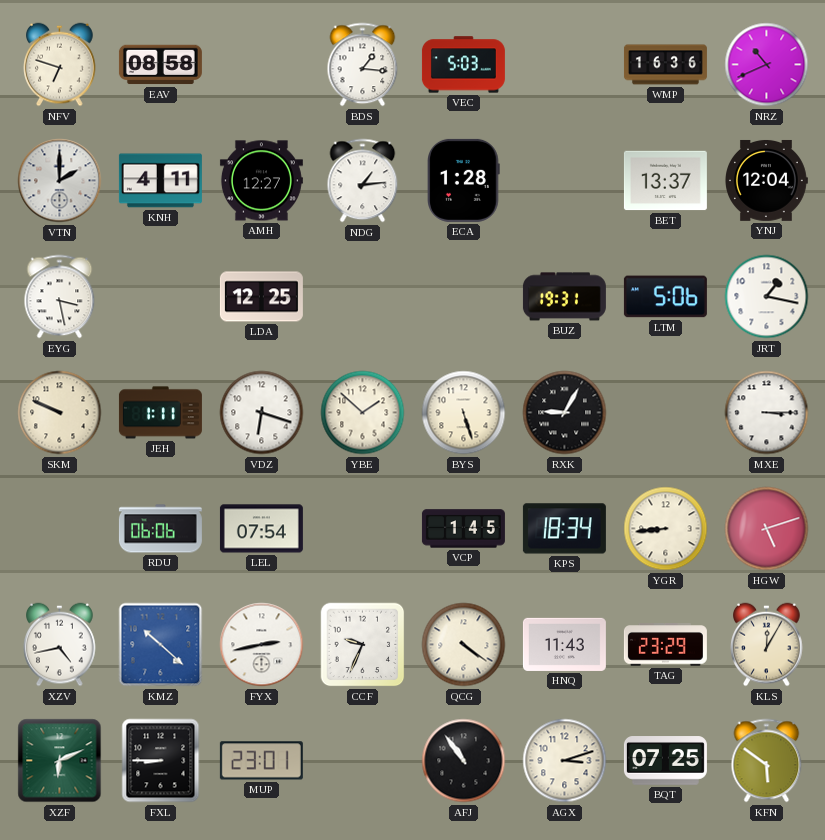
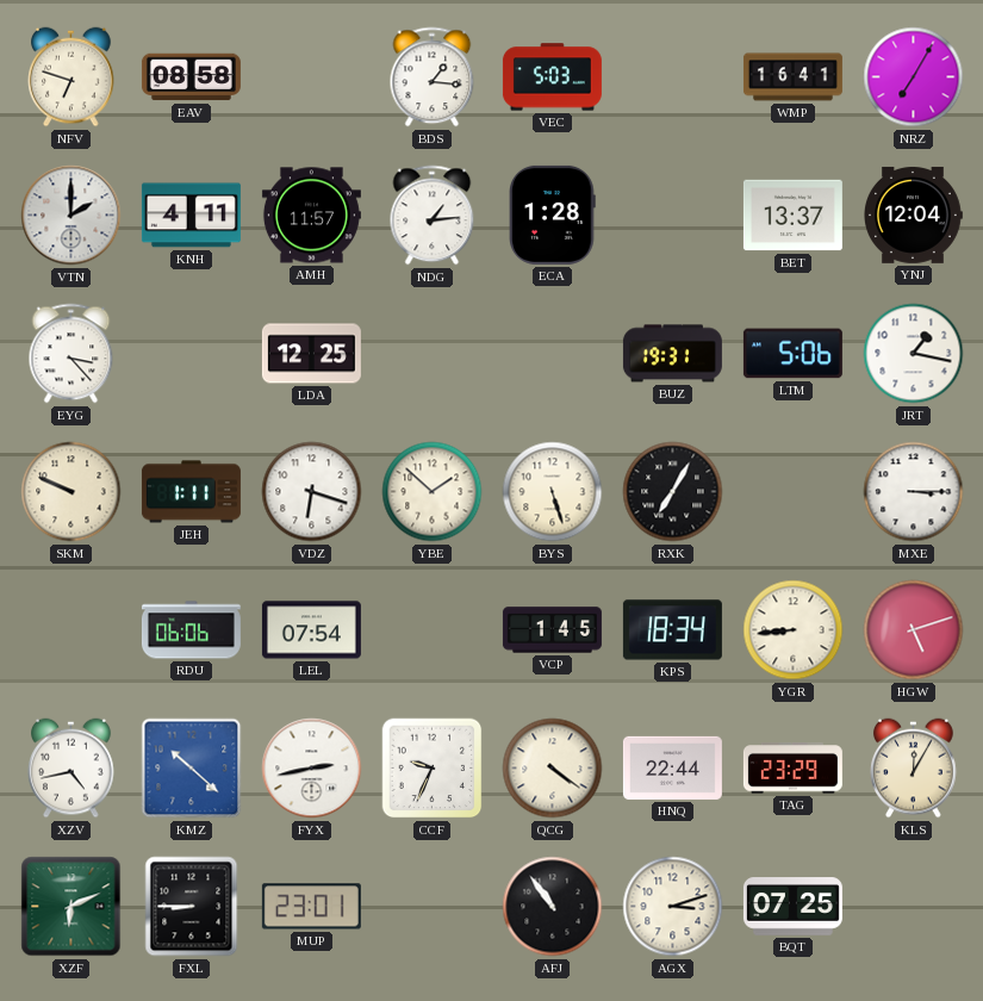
WMP: 16:36 -> 16:41 (792, 77)
NRZ: 10:41 -> 7:05 (914, 77)
AMH: 12:27 -> 11:57 (311, 216)
EYG: 3:28 -> 3:23 (71, 354)
RXK: 9:05 -> 7:05 (673, 492)
HNQ: 11:43 -> 22:44 (672, 767)
KFN: 5:51 -> none (767, 761)
